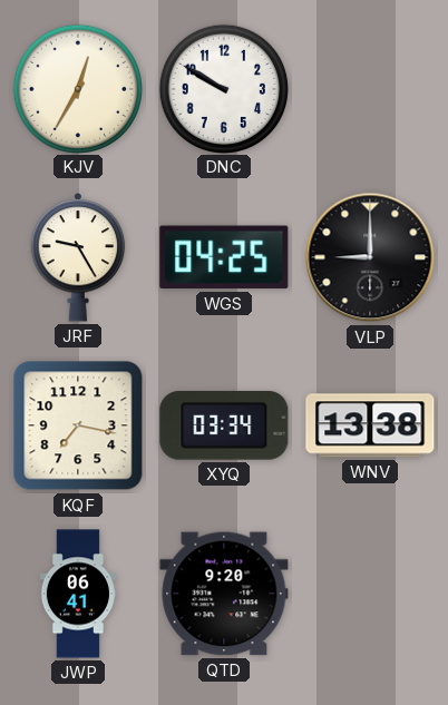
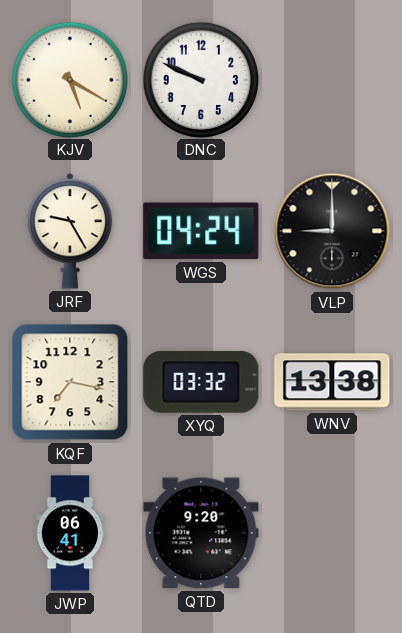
KJV: 12:35 -> 5:20 (69, 79)
DNC: 9:50 -> 9:49 (200, 79)
WGS: 04:25 -> 04:24 (201, 231)
XYQ: 03:34 -> 03:32 (201, 383)
